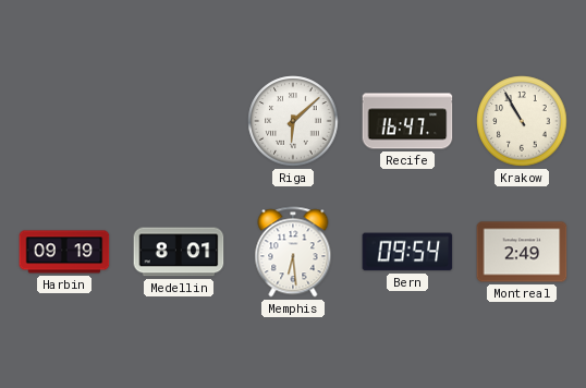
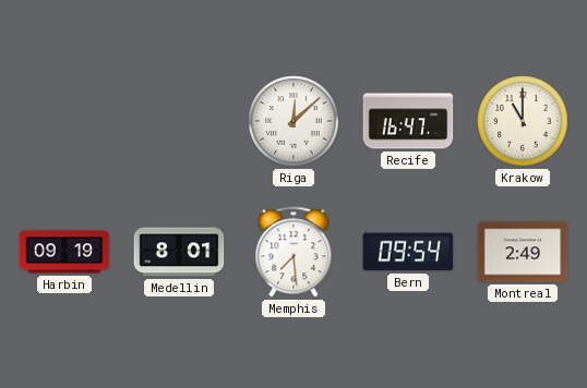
Riga: 6:08 -> 12:08 (293, 121)
Krakow: 10:55 -> 11:00 (523, 121)
Memphis: 6:29 -> 7:29 (293, 252)
